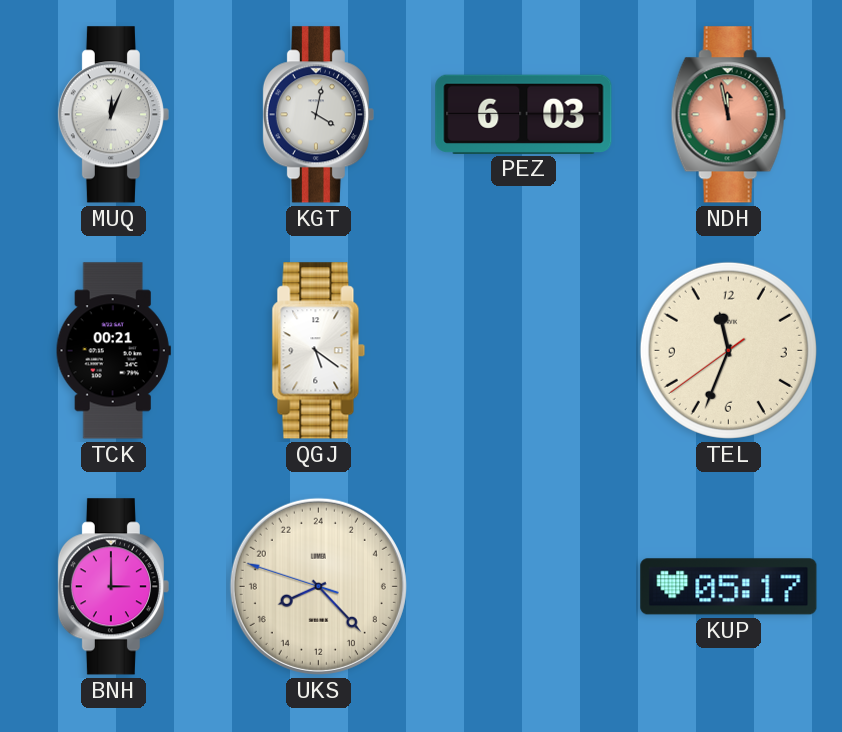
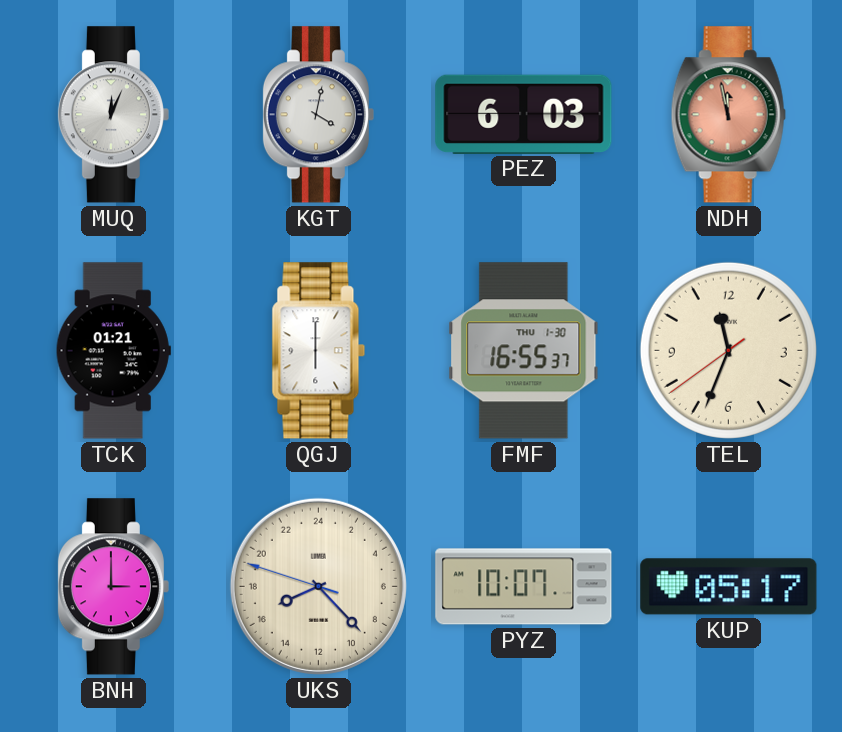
TCK: 00:21 -> 01:21 (113, 351)
QGJ: 5:21 -> 6:00 (319, 351)
FMF: none -> 16:55 (524, 351)
PYZ: none -> 10:07 (524, 587)
